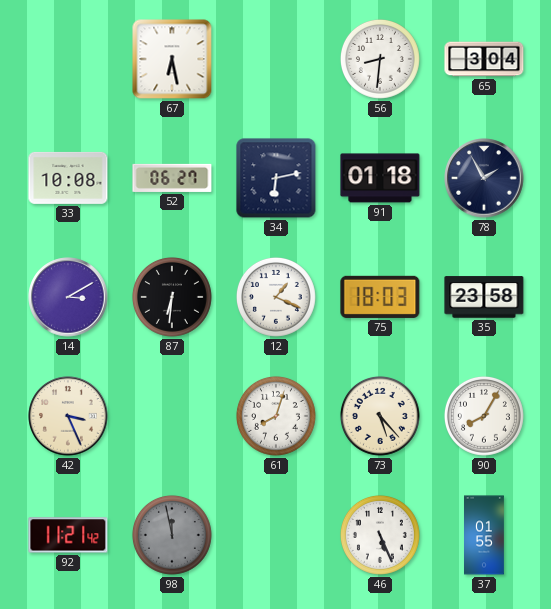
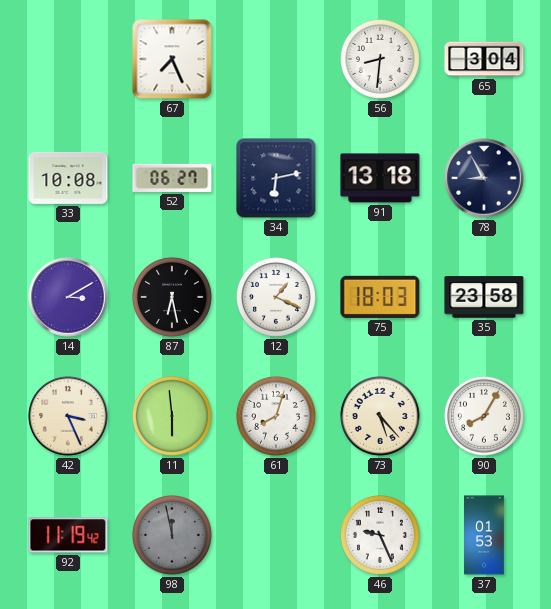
67: 6:28 -> 7:26 (172, 59)
91: 01:18 -> 13:18 (380, 178)
78: 1:55 -> 8:55 (484, 178)
87: 6:31 -> 6:28 (172, 297)
11: none -> 5:59 (172, 416)
92: 11:21 -> 11:19 (68, 535)
46: 5:26 -> 9:26 (380, 535)
37: 01:55 -> 01:53 (485, 535)
